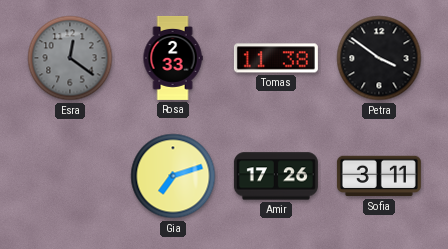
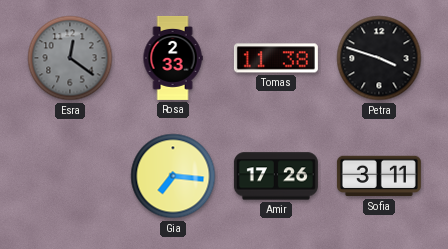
Petra: 3:51 -> 3:48 (379, 58)
Gia: 7:12 -> 7:16 (173, 176)
